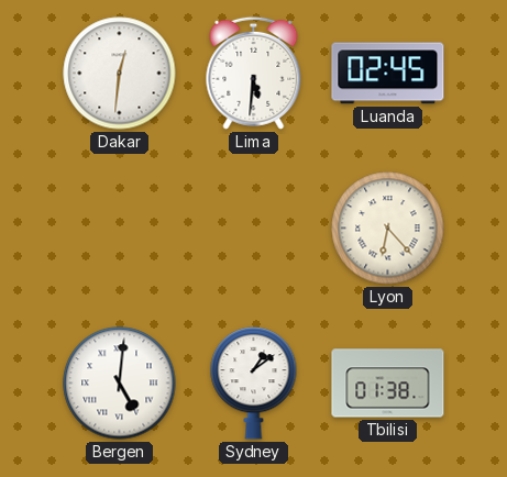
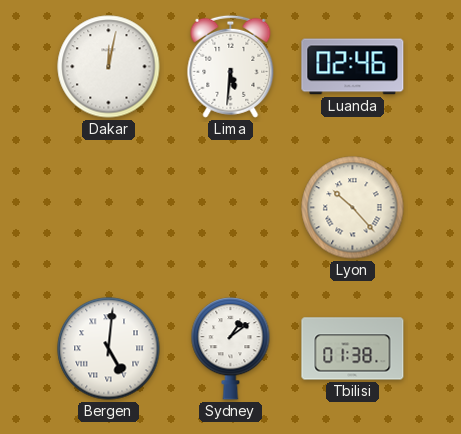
Dakar: 12:31 -> 12:02 (109, 67)
Luanda: 02:45 -> 02:46 (353, 67)
Lyon: 6:23 -> 10:23 (353, 208)
